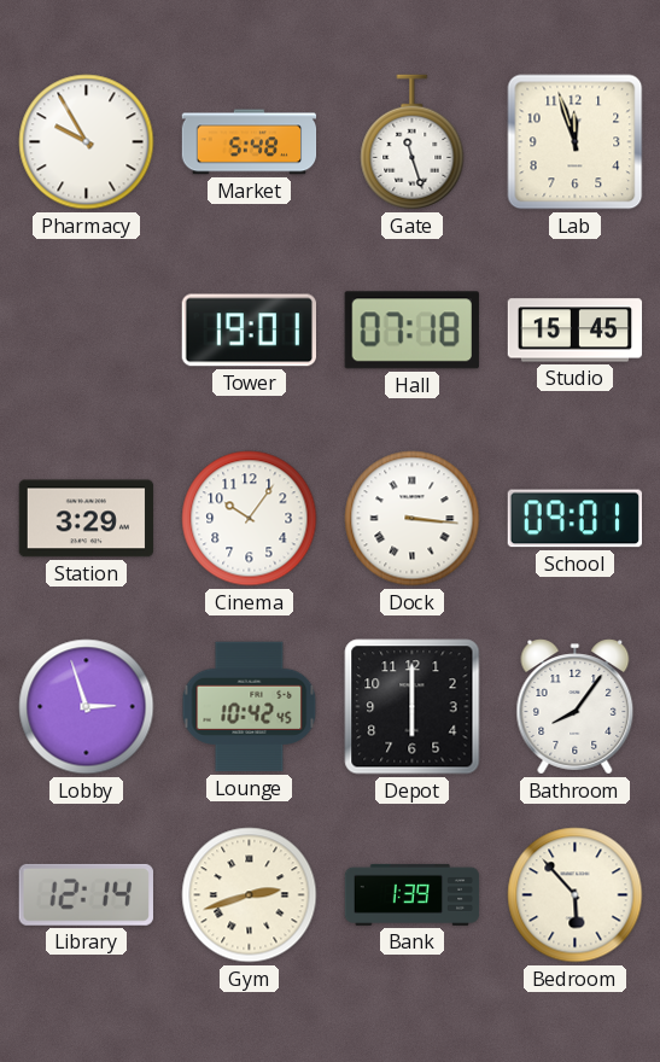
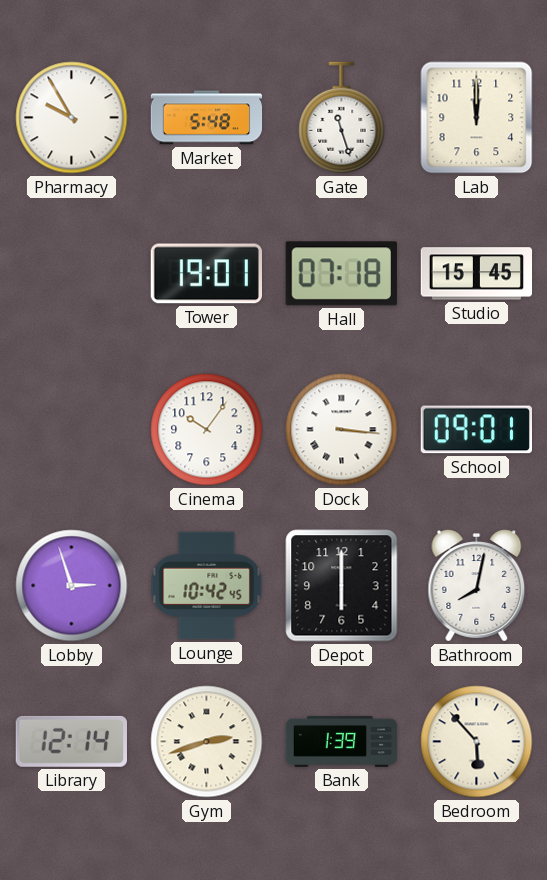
Lab: 11:57 -> 12:00 (477, 118)
Station: 3:29 -> none (87, 519)
Bathroom: 8:06 -> 8:02 (477, 586)
